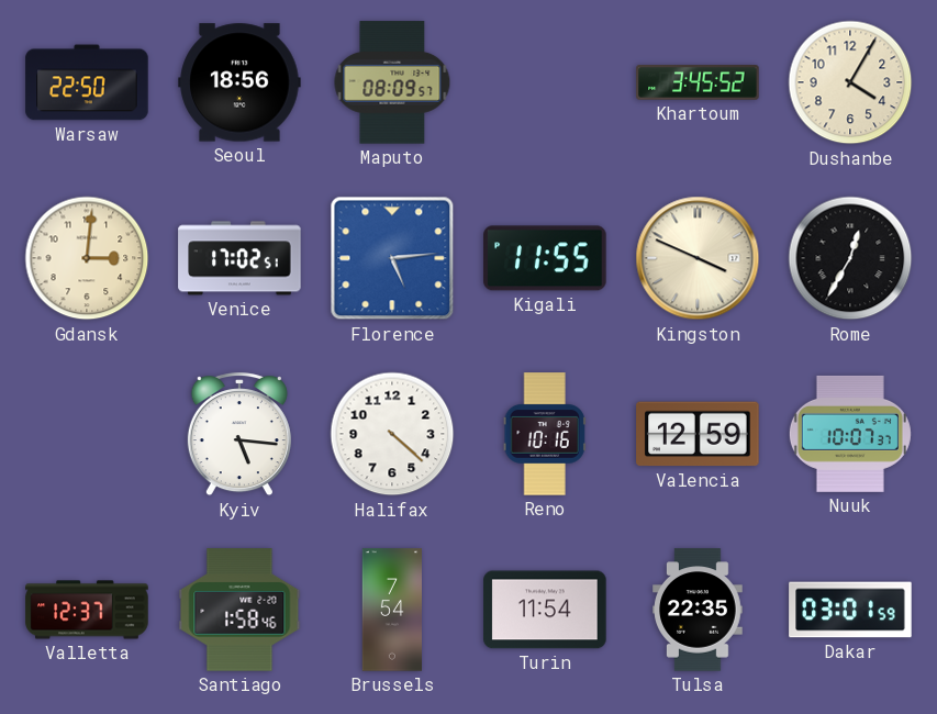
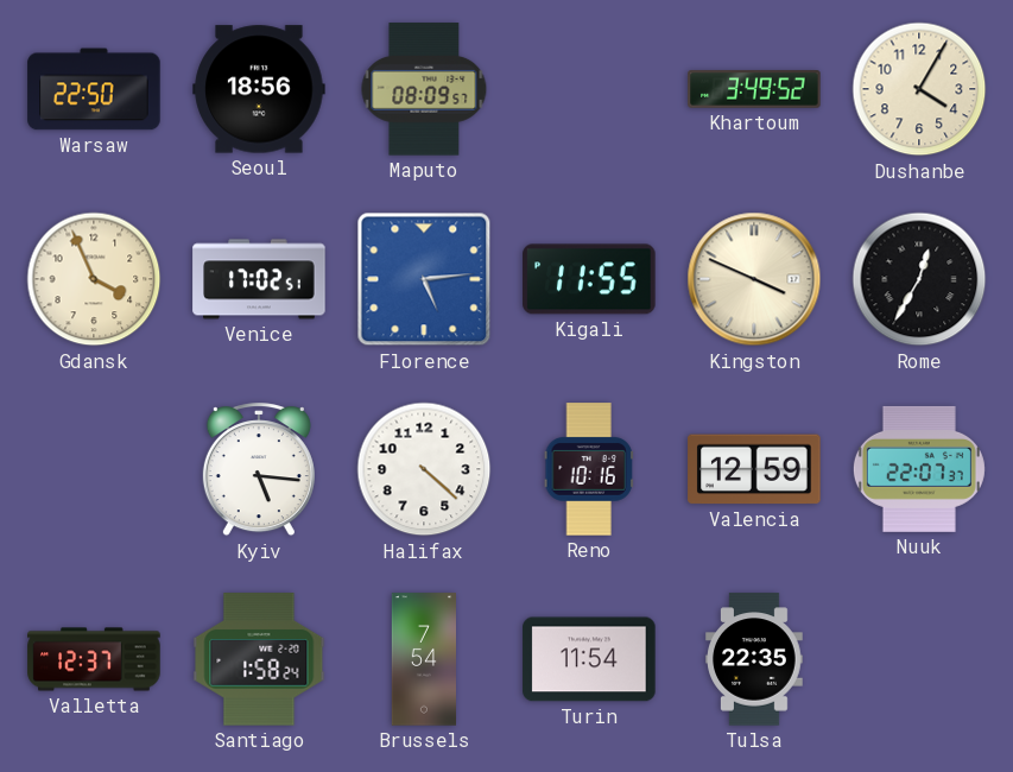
Khartoum: 3:45 -> 3:49 (754, 89)
Gdansk: 3:01 -> 3:56 (94, 279)
Nuuk: 10:07 -> 22:07 (919, 469)
Santiago: 1:58:46 -> 1:58:24 (259, 659)
Dakar: 03:01 -> none (850, 610)
